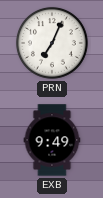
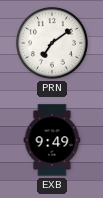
PRN: 7:04 -> 7:09 (52, 43)
